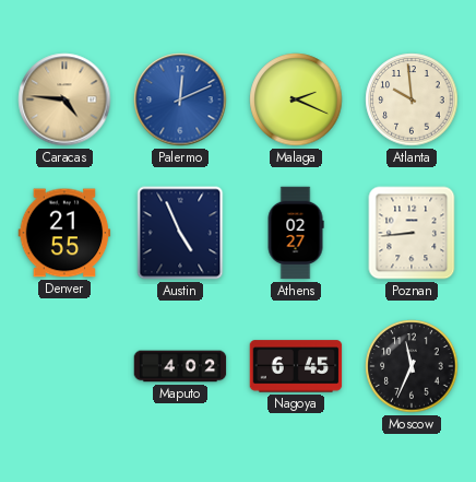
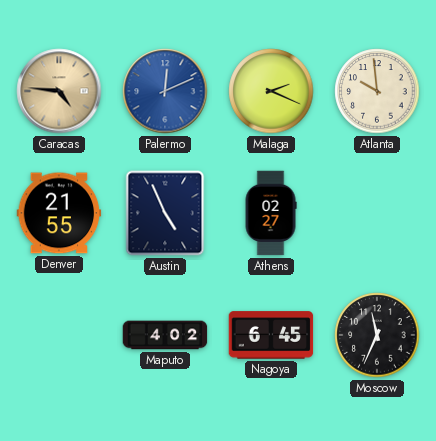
Poznan: 8:44 -> none (412, 233)
